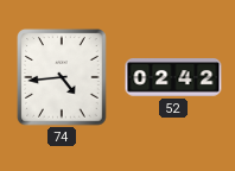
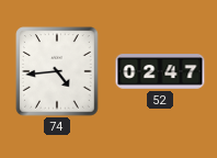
52: 02:42 -> 02:47 (160, 71)
